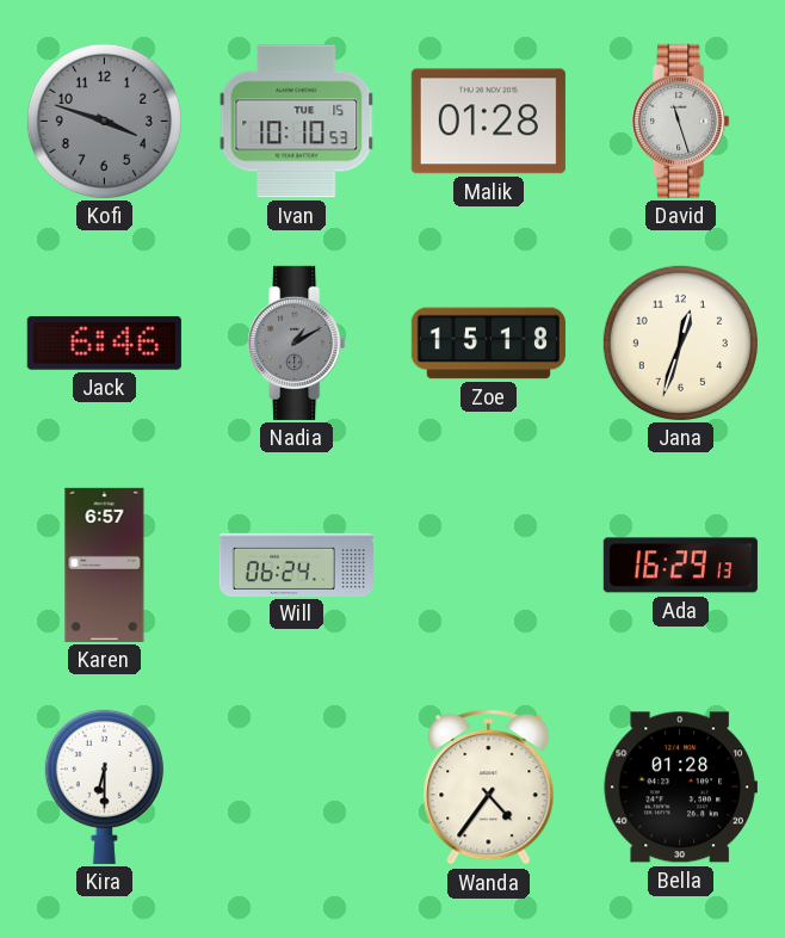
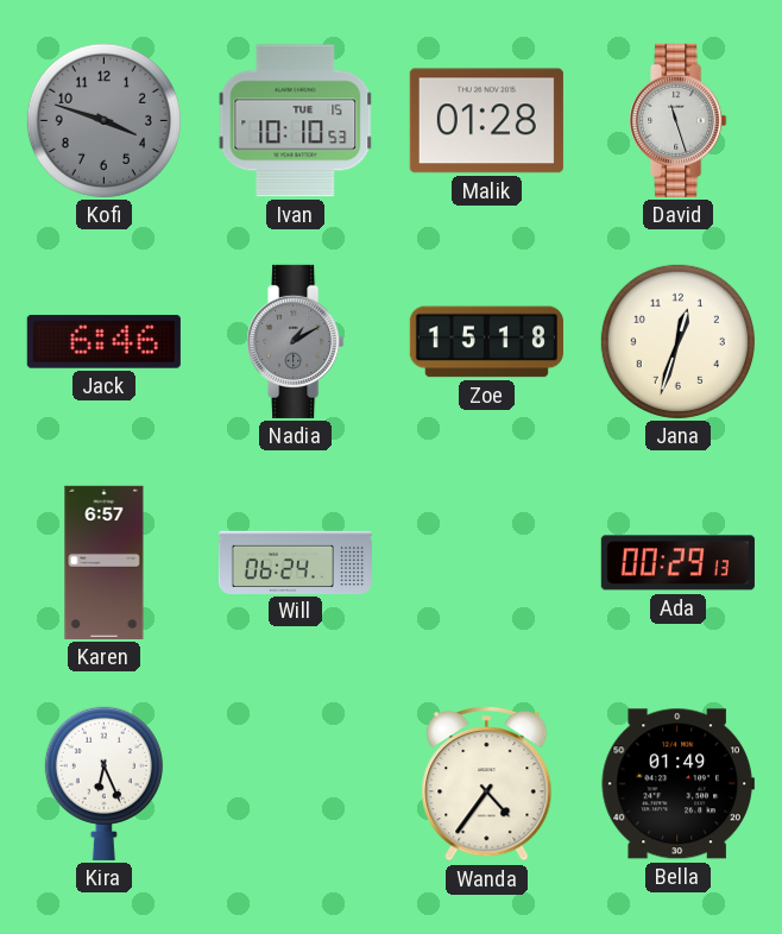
Ada: 16:29 -> 00:29 (677, 563)
Kira: 6:30 -> 6:26 (103, 783)
Bella: 01:28 -> 01:49 (677, 784)
